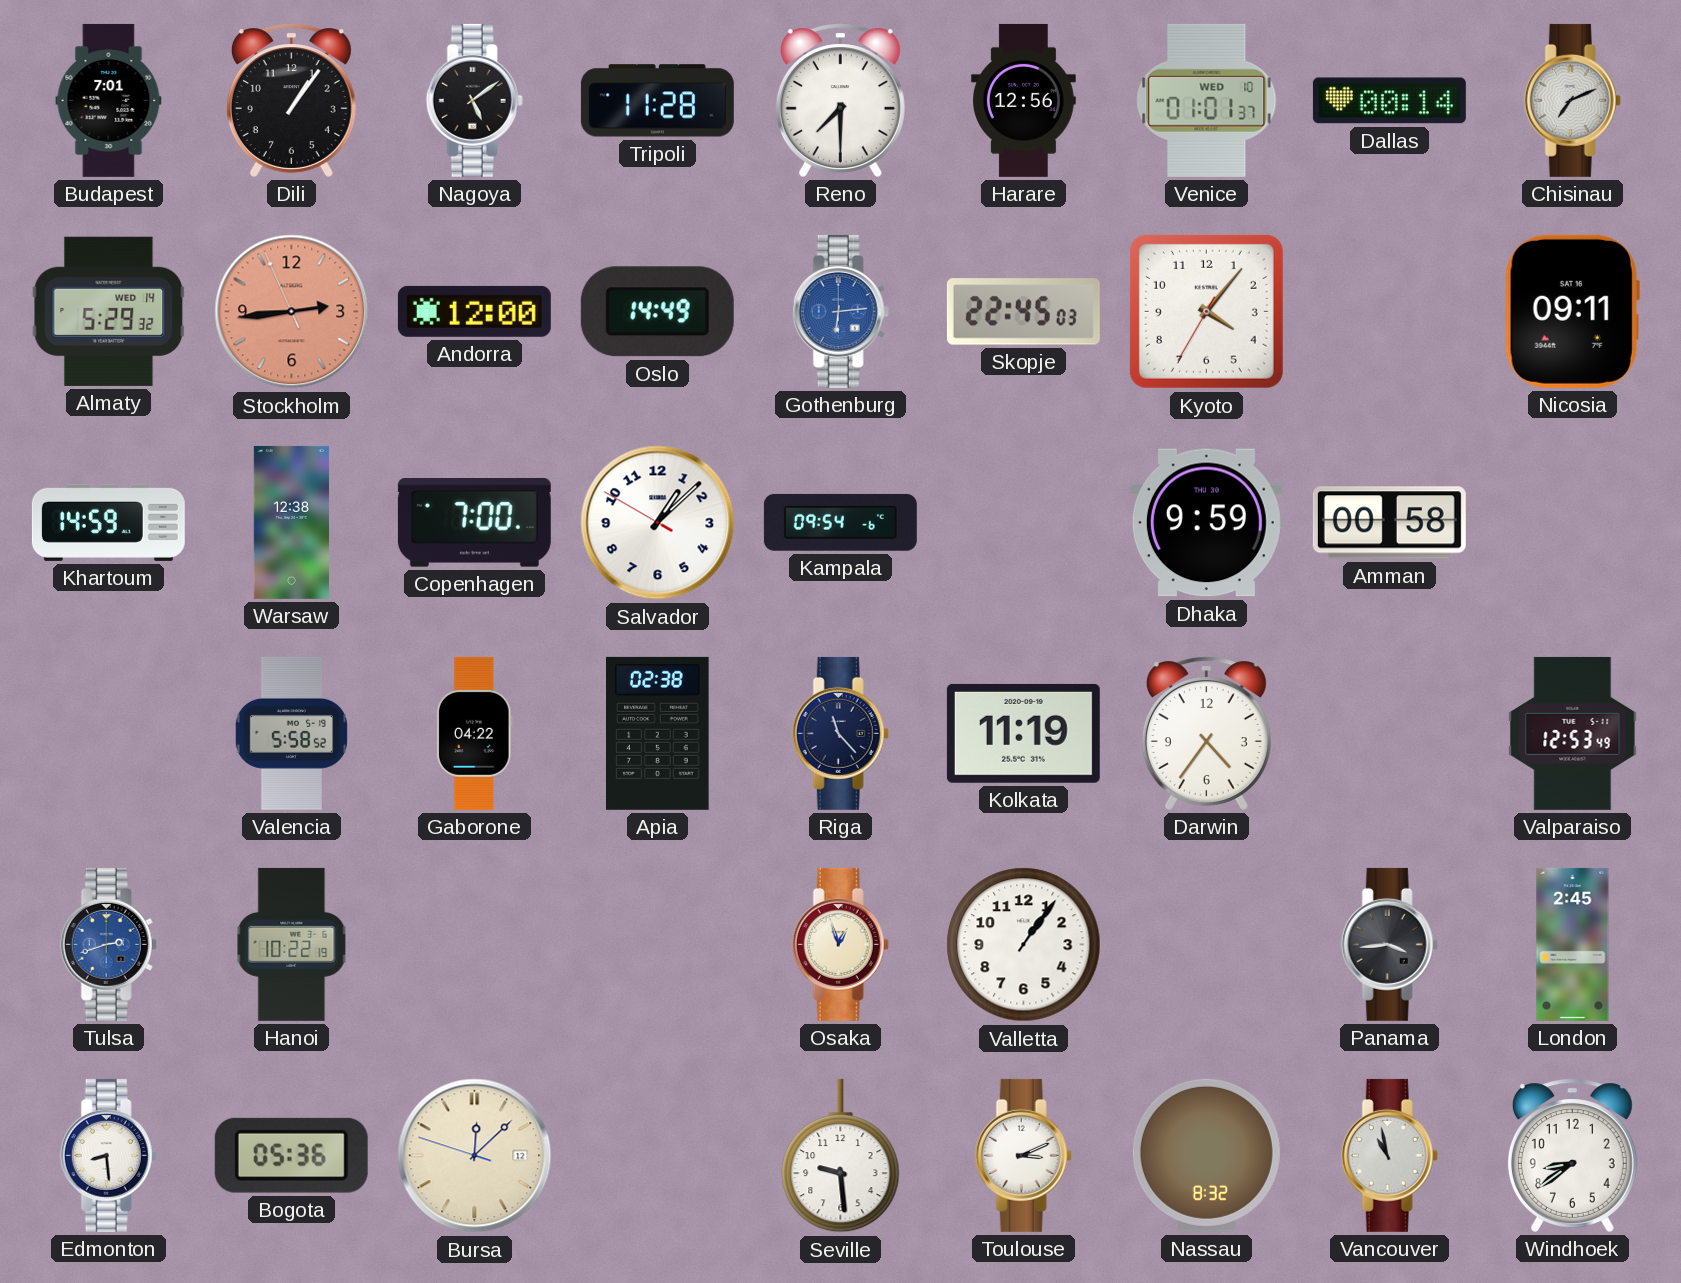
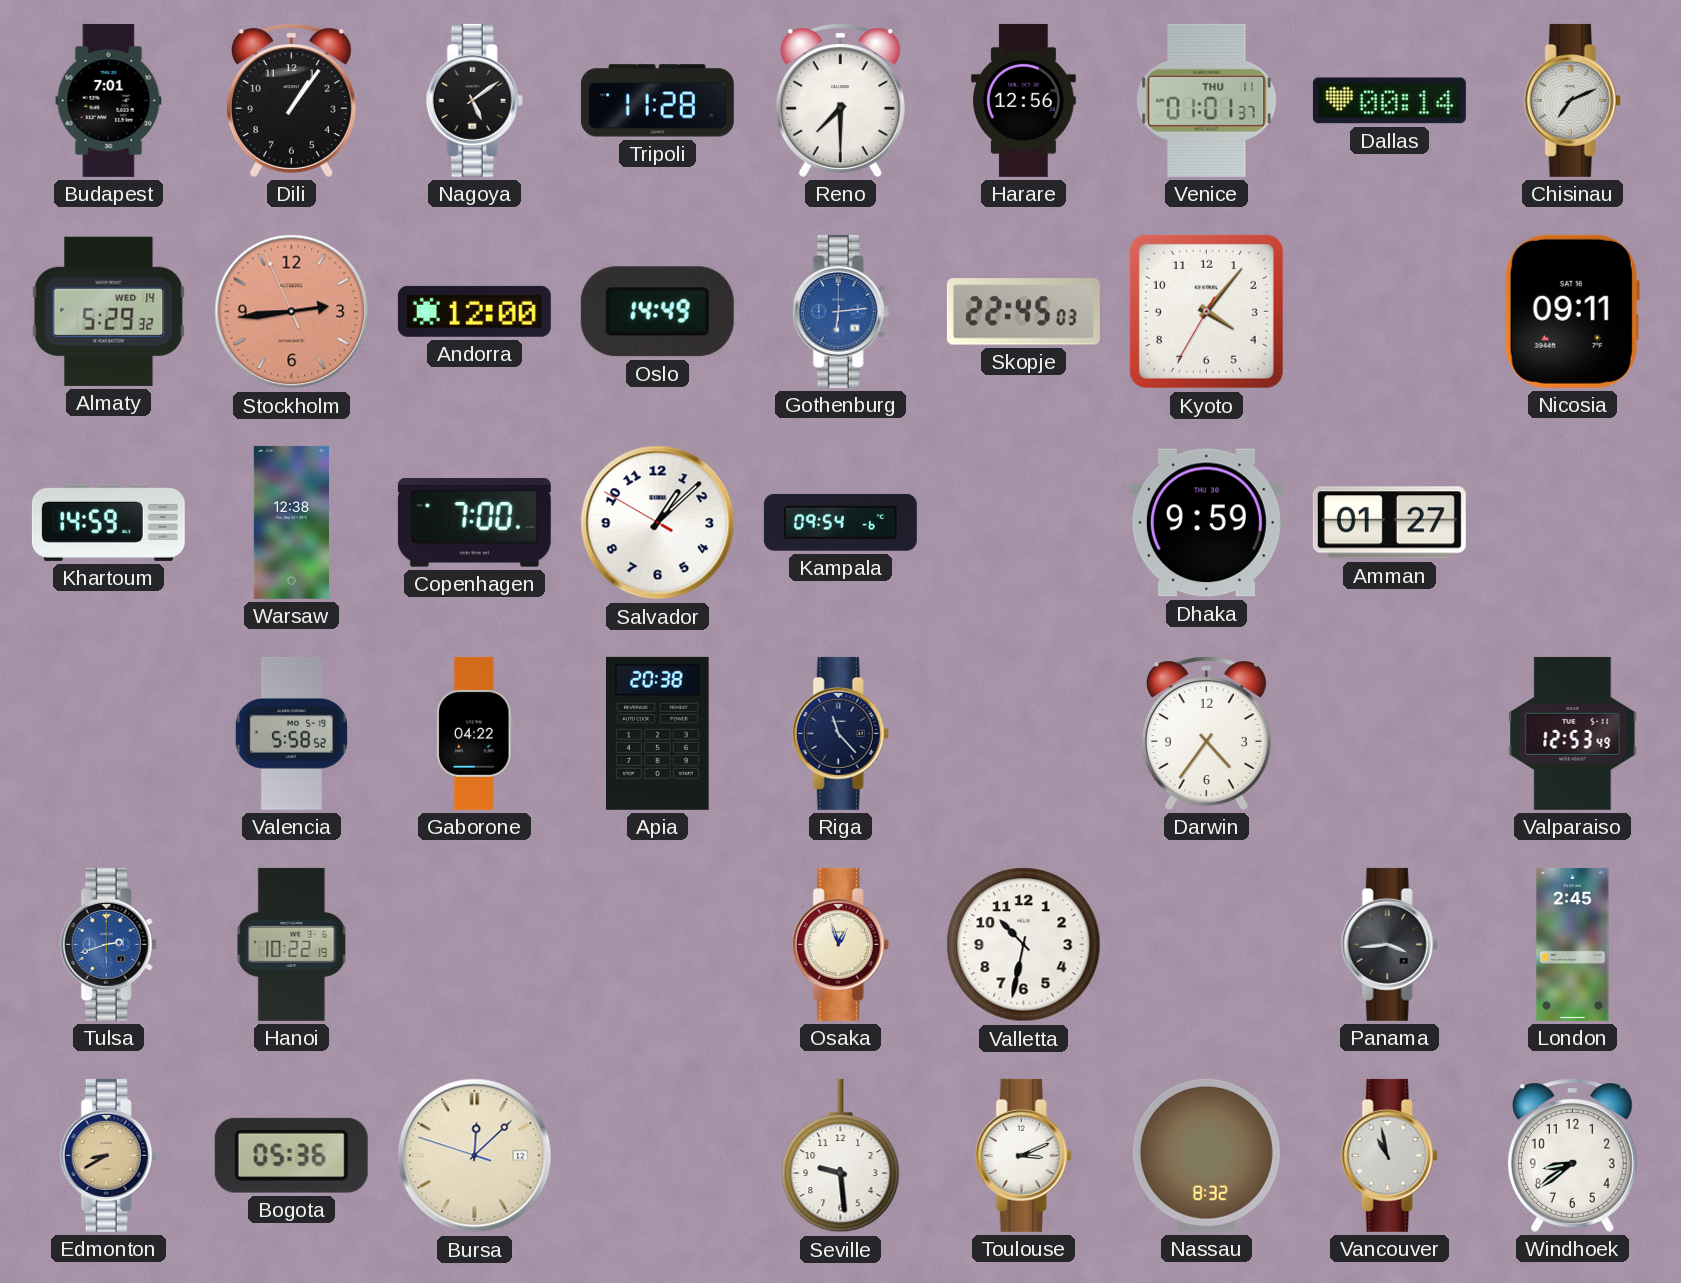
Venice date: WED 10 -> THU 11 (1207, 100)
Amman: 00:58 -> 01:27 (1389, 523)
Apia: 02:38 -> 20:38 (658, 733)
Kolkata: 11:19 -> none (1023, 733)
Valletta: 1:06 -> 10:32 (1024, 945)
Edmonton: 8:29 -> 8:40 (108, 1155)
Edmonton dial: white -> champagne (108, 1155)
